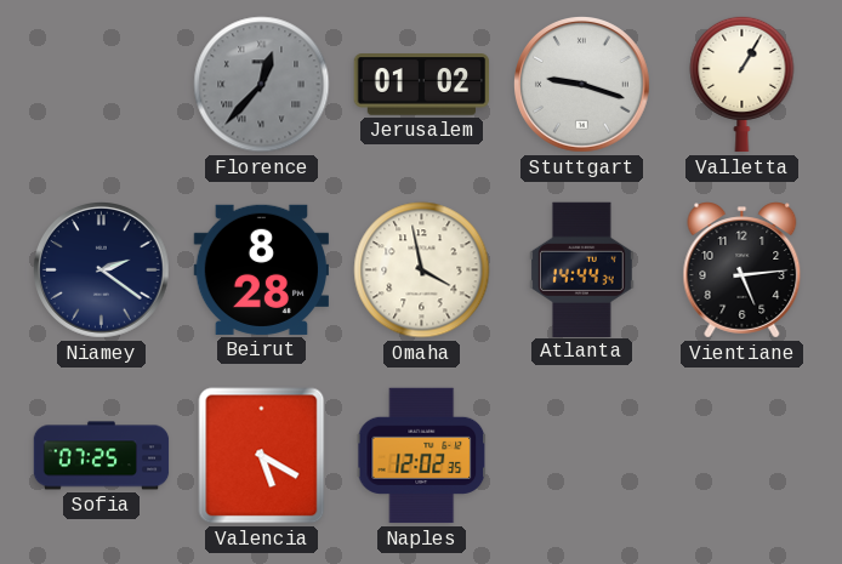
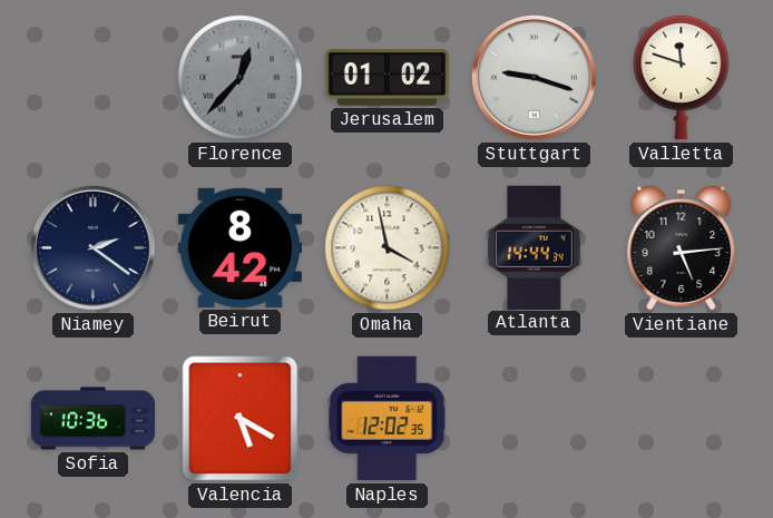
Valletta: 1:05 -> 11:48 (682, 77)
Beirut: 8:28 -> 8:42 (239, 247)
Sofia: 07:25 -> 10:36 (94, 419)
